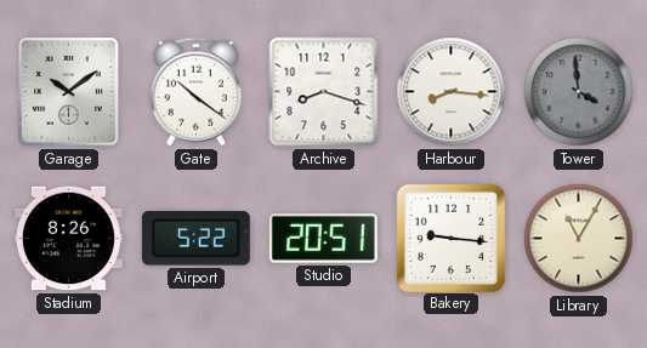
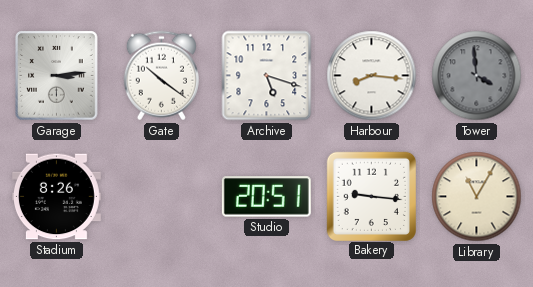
Garage: 10:09 -> 3:14 (57, 76)
Archive: 8:18 -> 5:18 (267, 76)
Airport: 5:22 -> none (195, 239)
